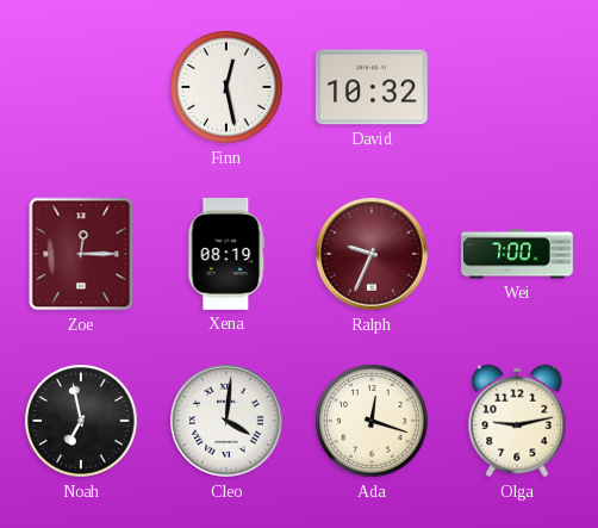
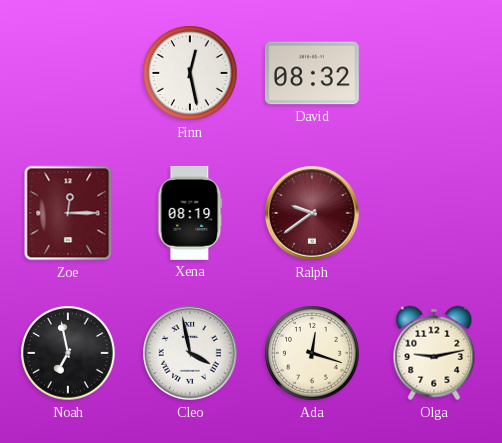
David: 10:32 -> 08:32 (312, 73)
Ralph: 9:34 -> 9:39 (313, 214)
Wei: 7:00 -> none (517, 254)
Cleo: 4:01 -> 3:58 (191, 354)
